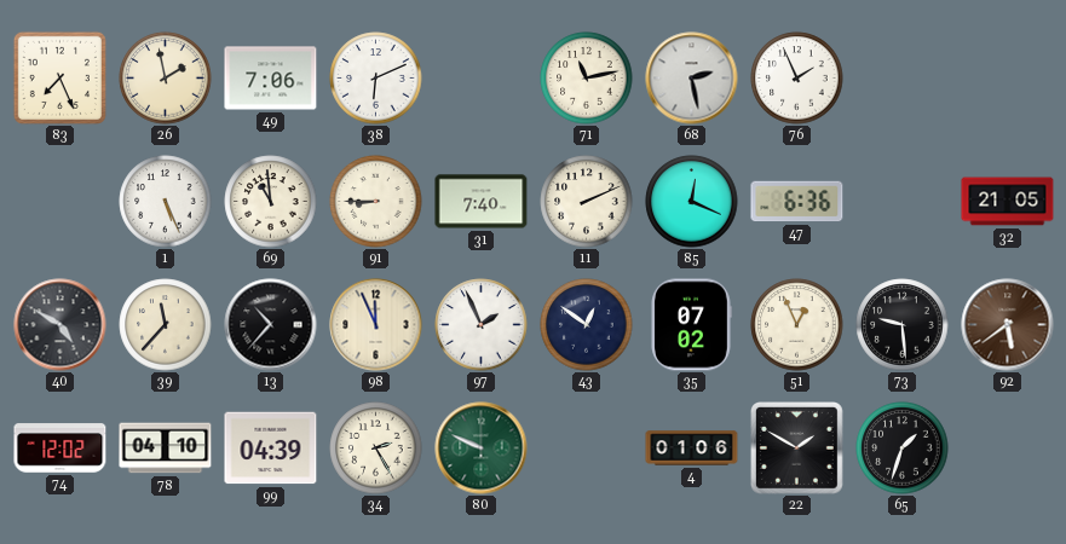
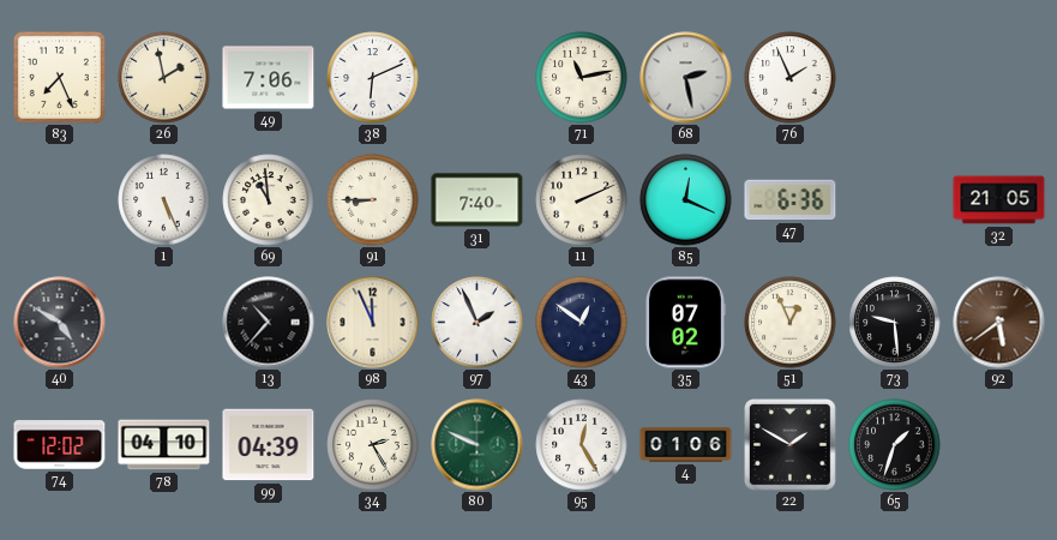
39: 11:37 -> none (166, 325)
95: none -> 12:25 (582, 445)
